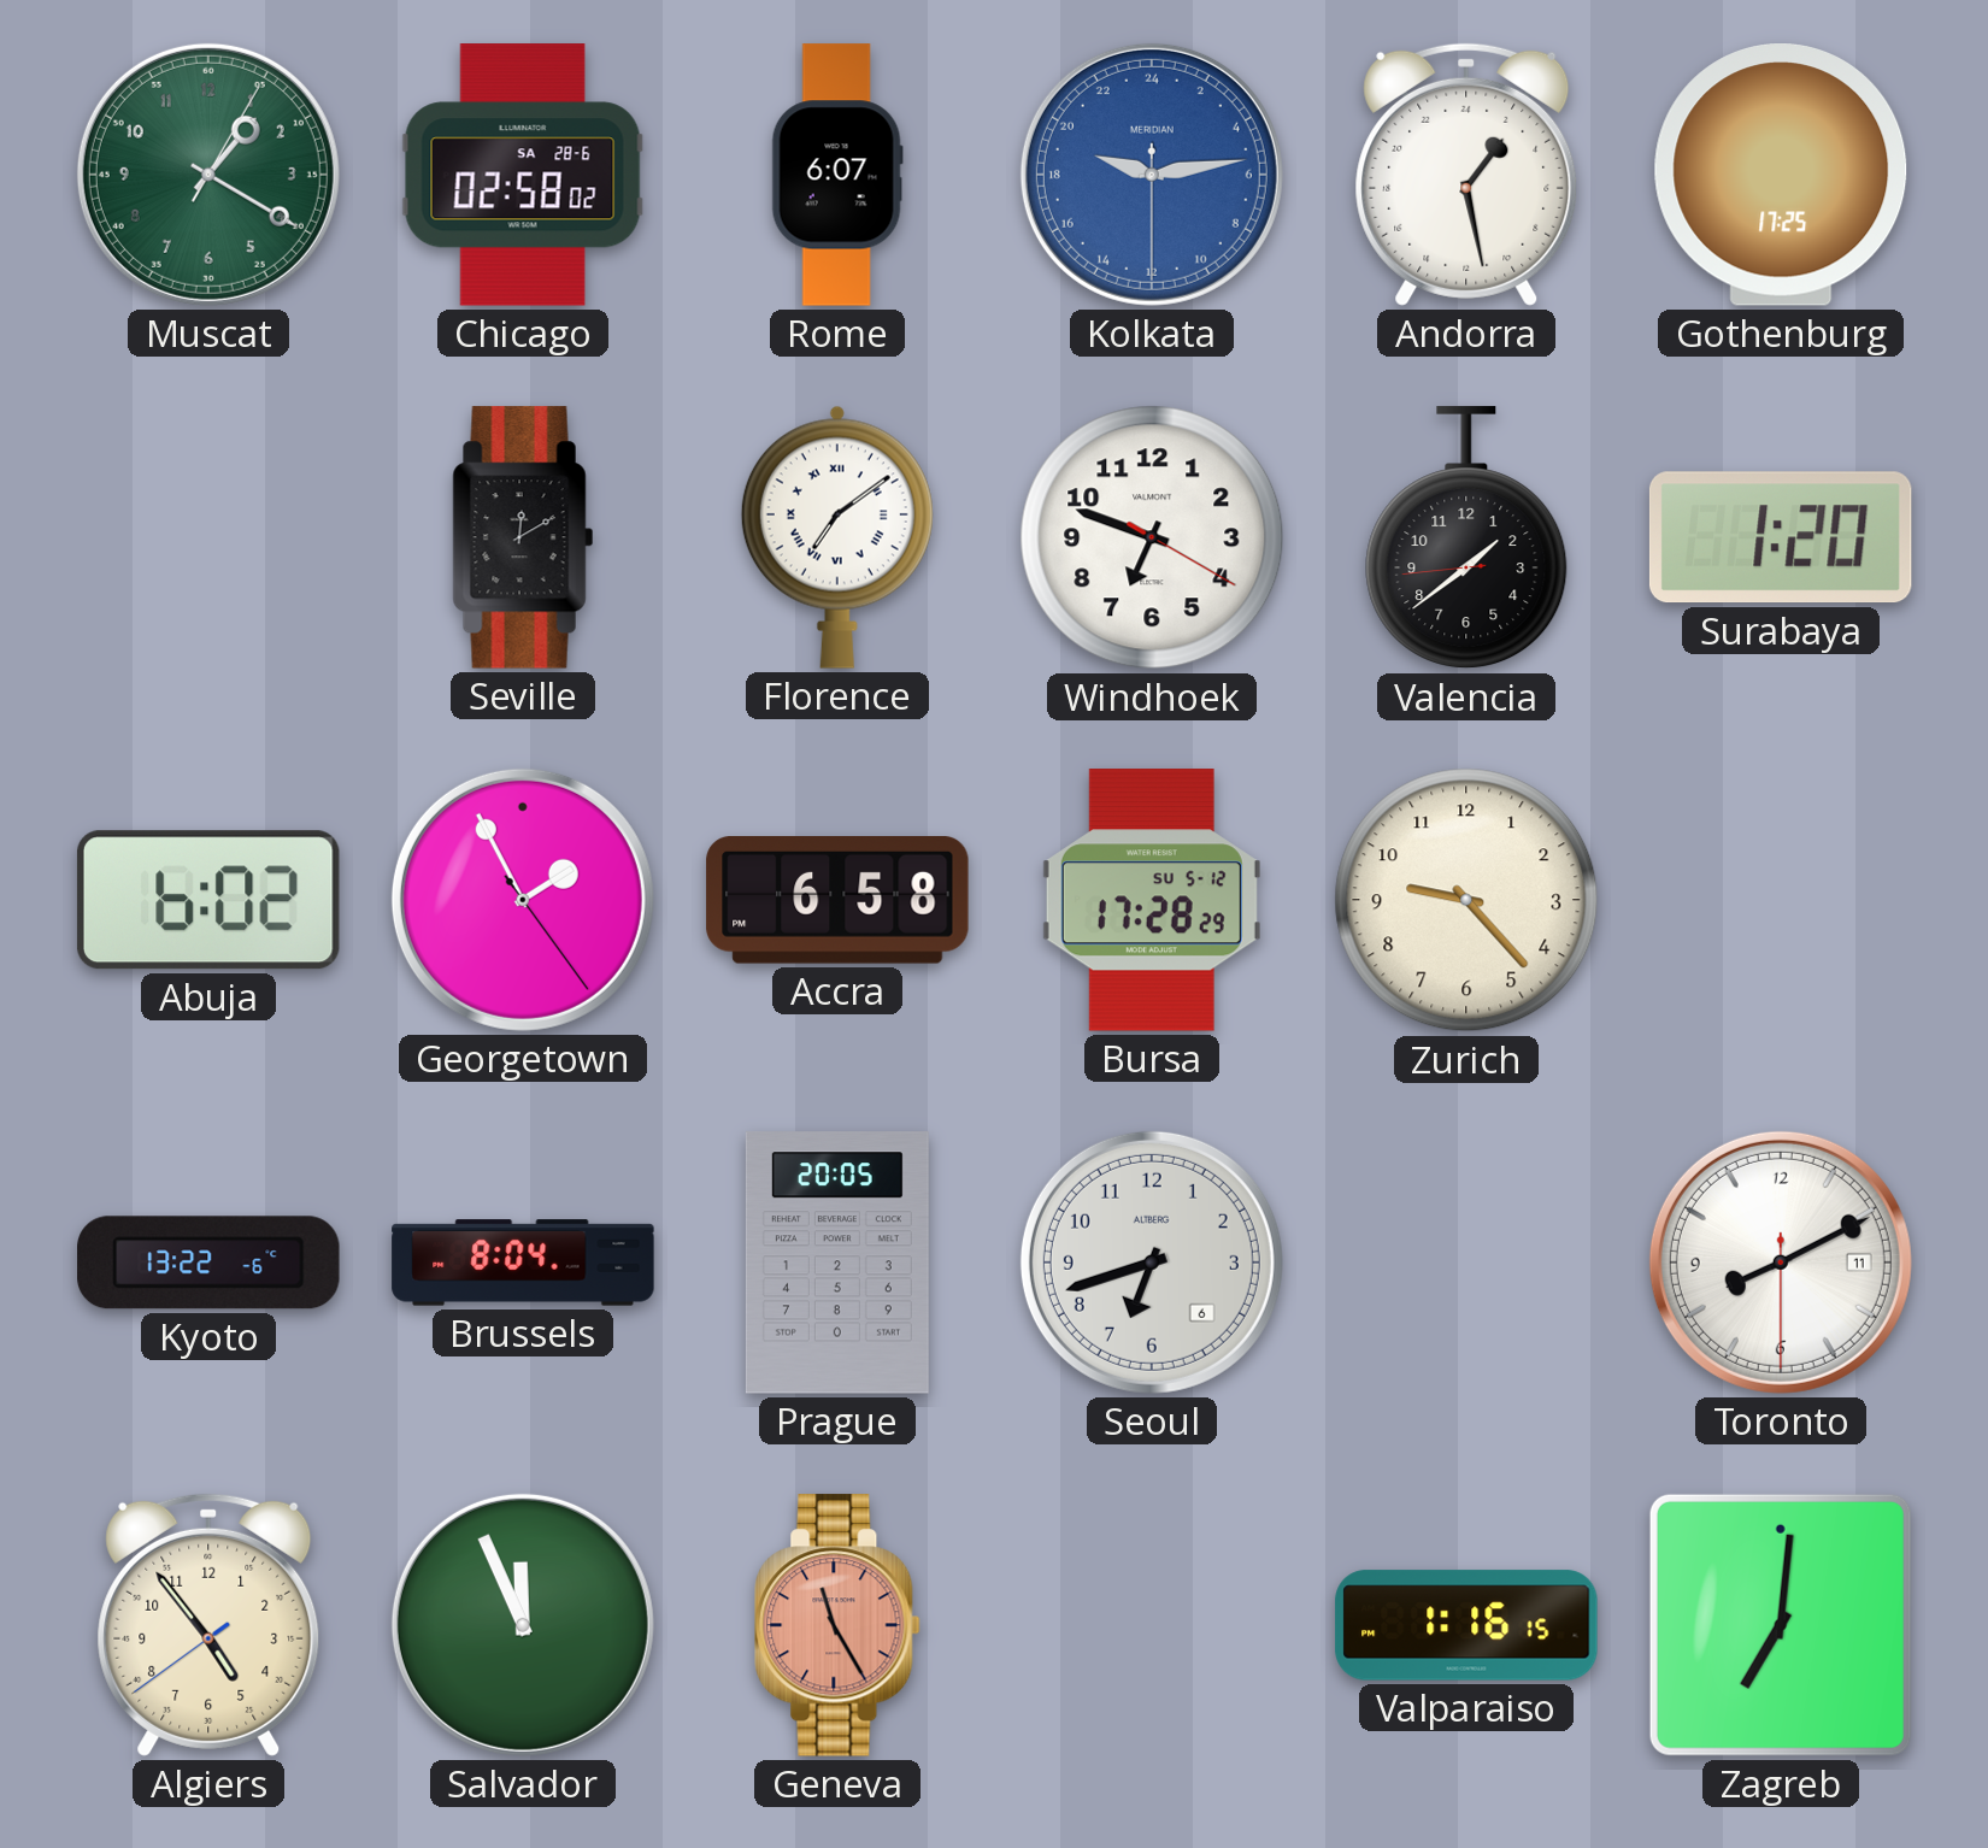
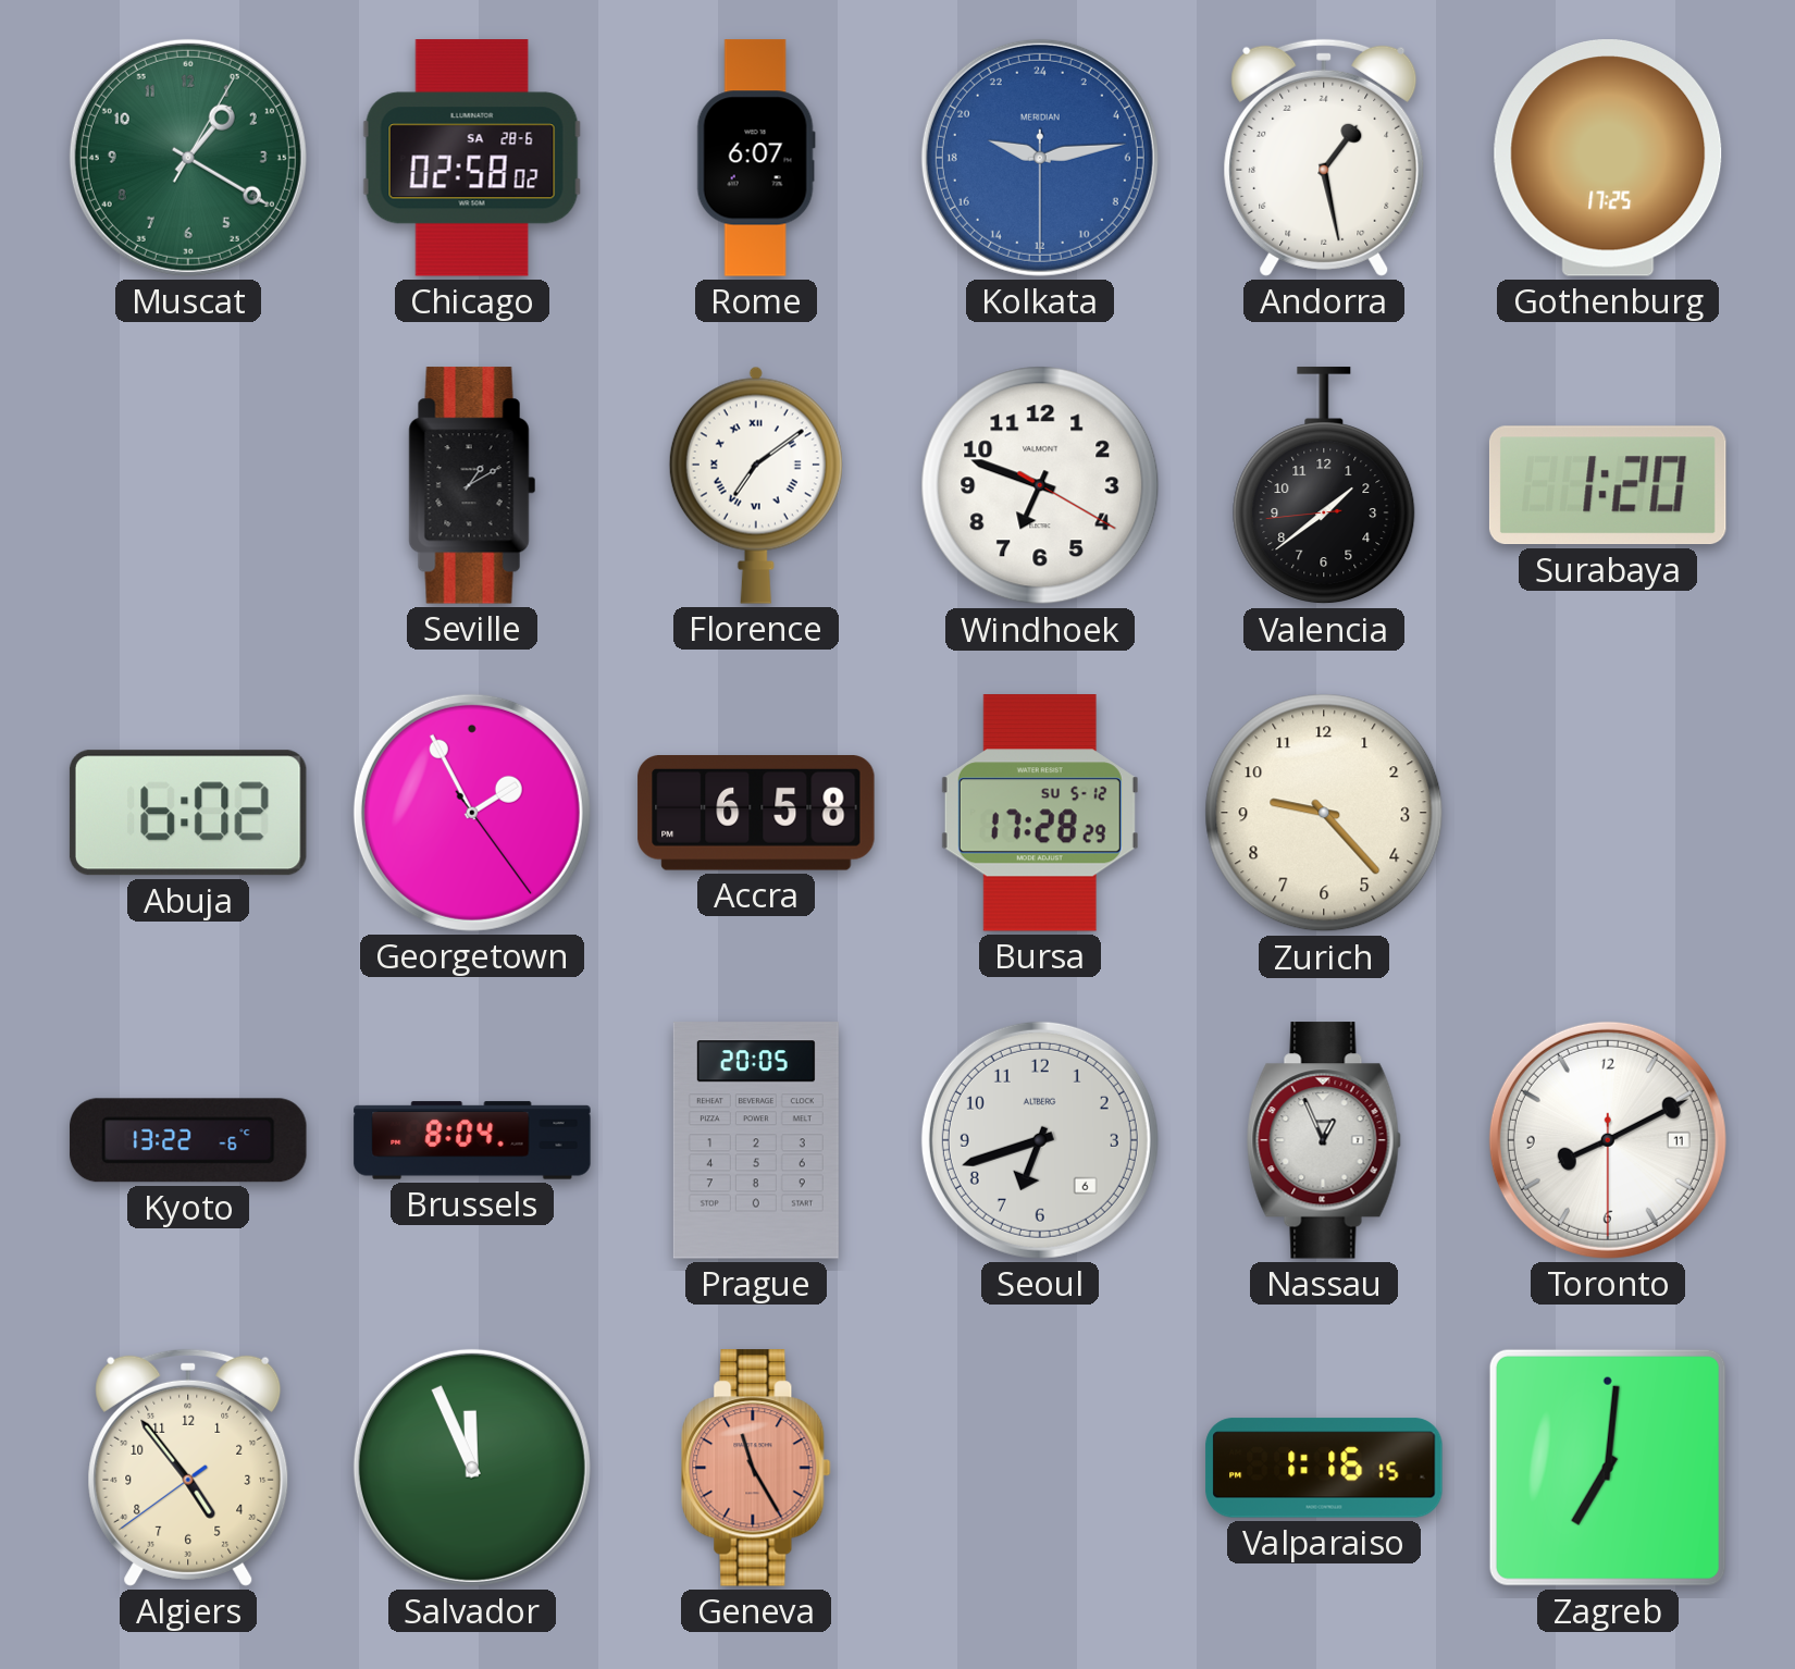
Seville: 12:10 -> 1:10 (472, 485)
Nassau: none -> 12:56 (1324, 1140)
